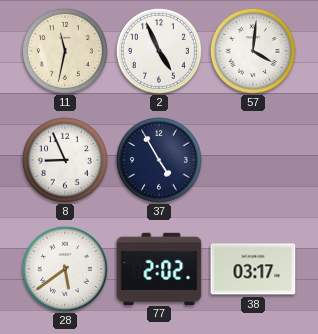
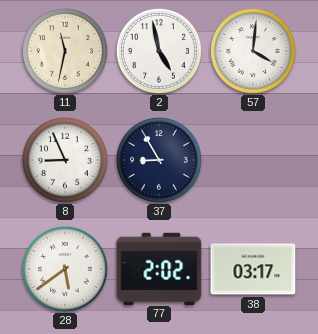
2: 4:56 -> 4:58 (159, 51)
37: 4:55 -> 8:55 (159, 160)
